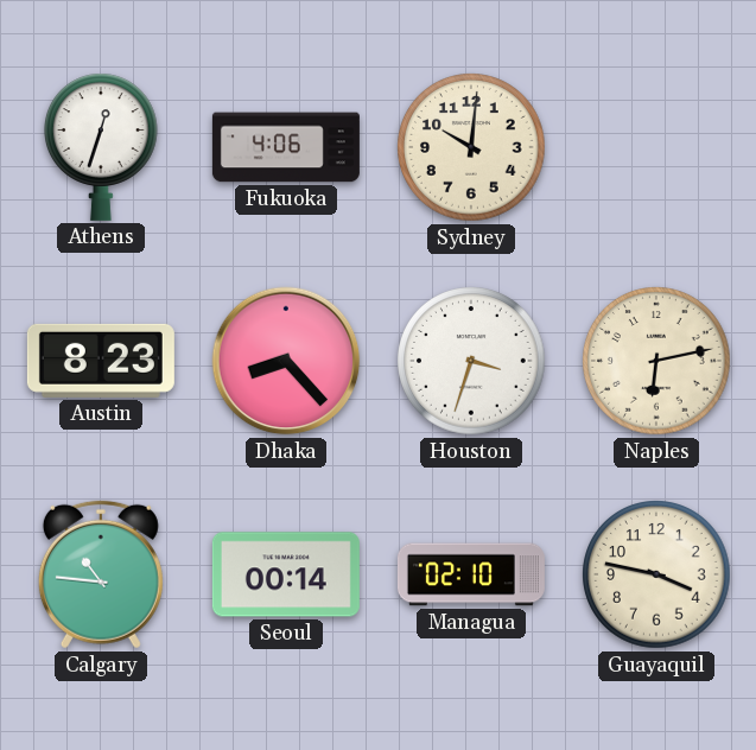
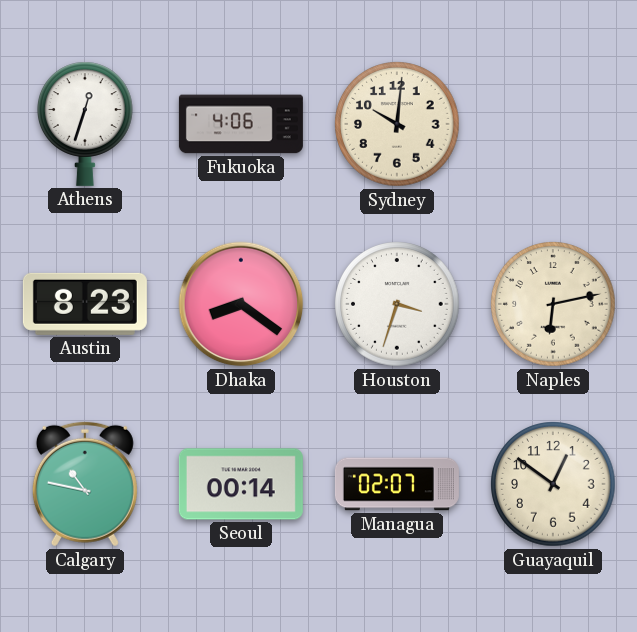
Dhaka: 8:23 -> 8:21 (241, 304)
Calgary: 10:46 -> 10:47 (85, 484)
Managua: 02:10 -> 02:07 (397, 484)
Guayaquil: 3:47 -> 12:51 (553, 484)
